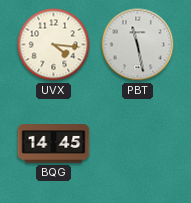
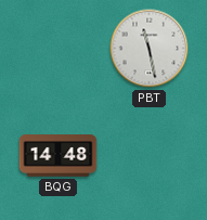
UVX: 4:16 -> none (54, 45)
BQG: 14:45 -> 14:48 (59, 156)
